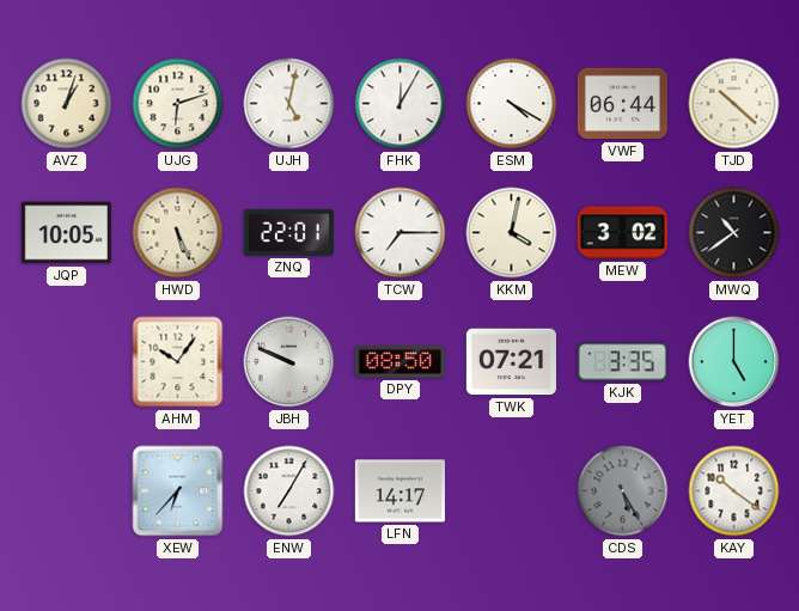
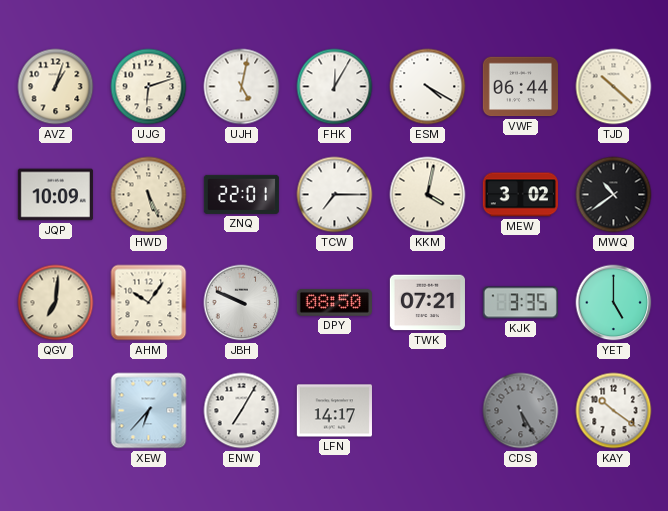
JQP: 10:05 -> 10:09 (55, 195)
QGV: none -> 7:01 (56, 303)
